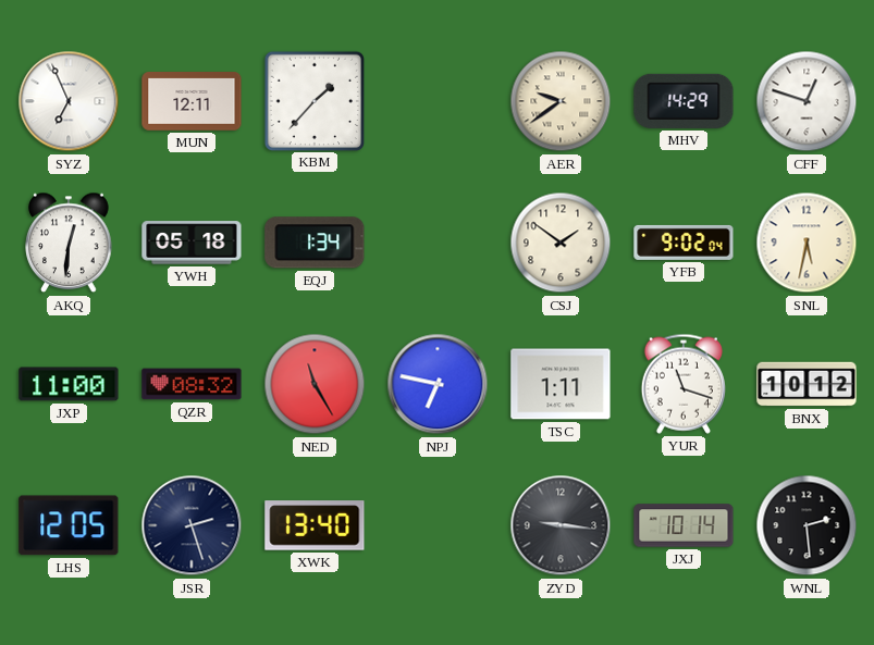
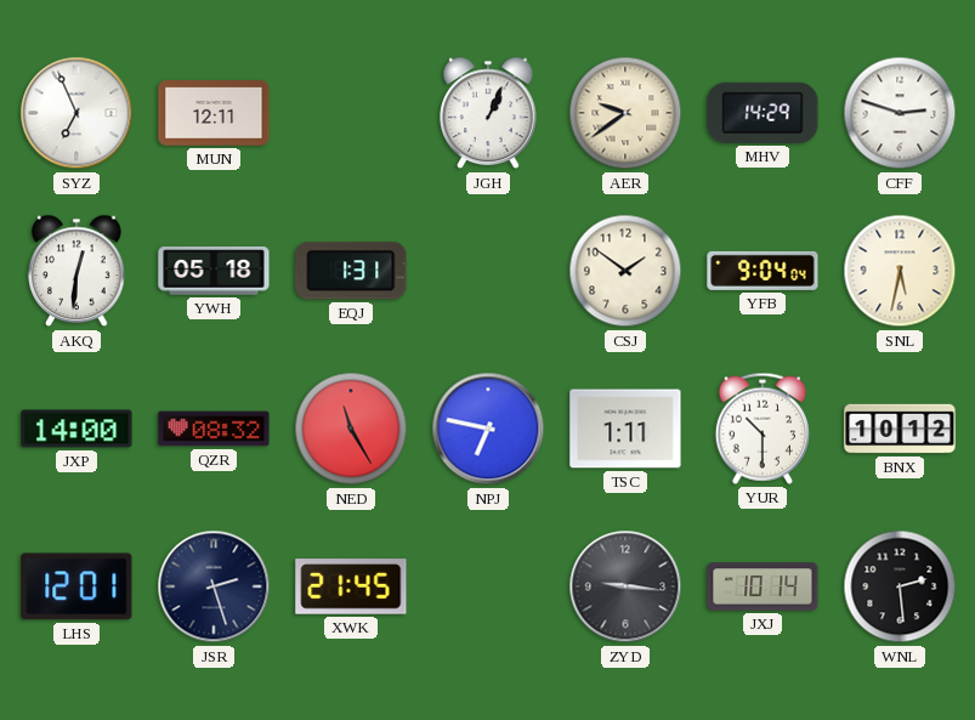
KBM: 1:37 -> none (313, 100)
JGH: none -> 1:04 (488, 113)
CFF: 12:48 -> 2:48 (900, 113)
EQJ: 1:34 -> 1:31 (351, 271)
YFB: 9:02 -> 9:04 (763, 271)
JXP: 11:00 -> 14:00 (76, 429)
YUR: 11:18 -> 10:30 (763, 429)
LHS: 12:05 -> 12:01 (76, 586)
XWK: 13:40 -> 21:45 (351, 586)
